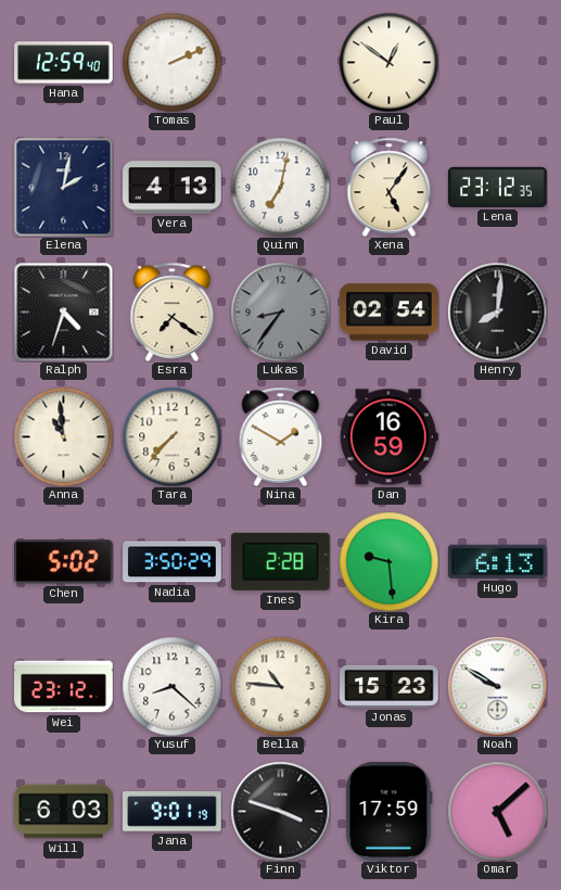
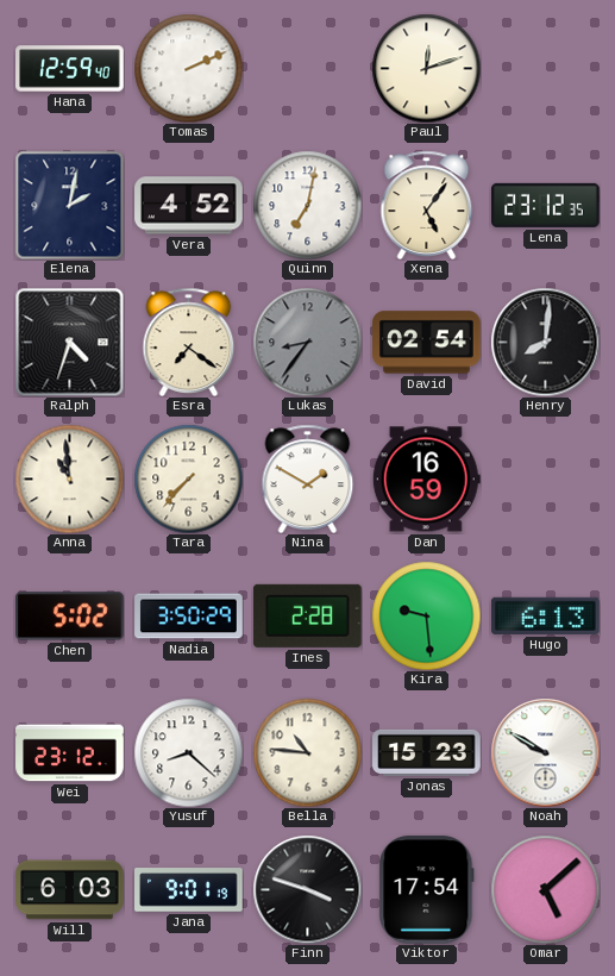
Paul: 12:51 -> 12:12 (426, 68)
Vera: 4:13 -> 4:52 (189, 206)
Viktor: 17:59 -> 17:54 (427, 890)
